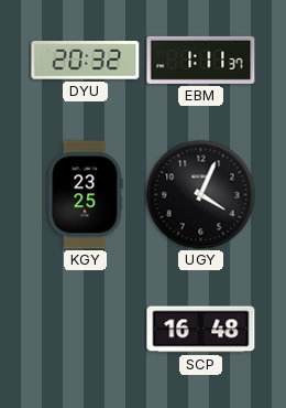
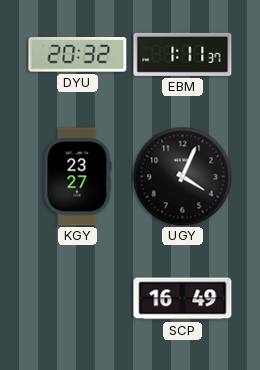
KGY: 23:25 -> 23:27 (77, 177)
SCP: 16:48 -> 16:49 (183, 299)
